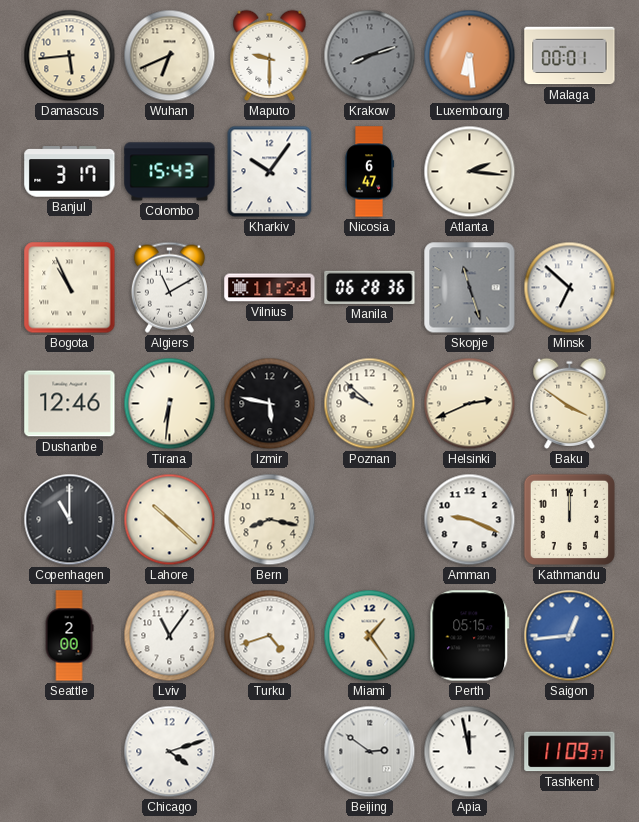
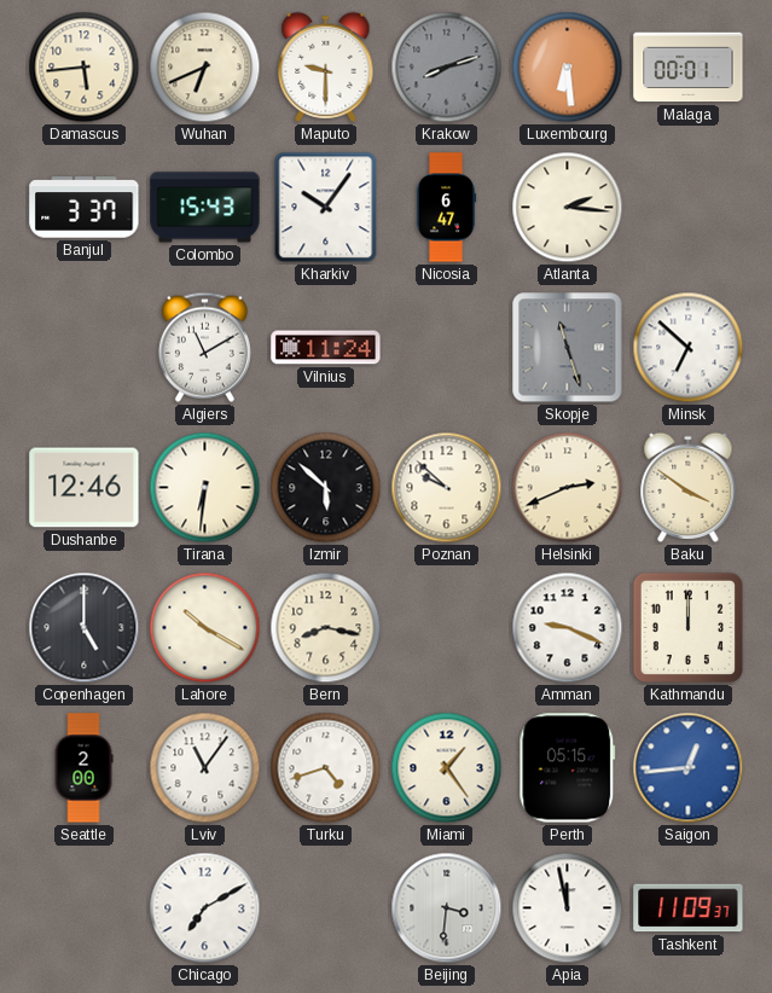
Banjul: 3:17 -> 3:37 (85, 208)
Bogota: 10:56 -> none (70, 288)
Manila: 06:28 -> none (370, 287)
Izmir: 5:47 -> 5:52 (326, 488)
Copenhagen: 11:00 -> 5:00 (85, 628)
Lahore: 10:22 -> 10:20 (205, 628)
Chicago: 4:12 -> 7:10 (205, 908)
Beijing: 2:51 -> 3:31 (447, 908)
